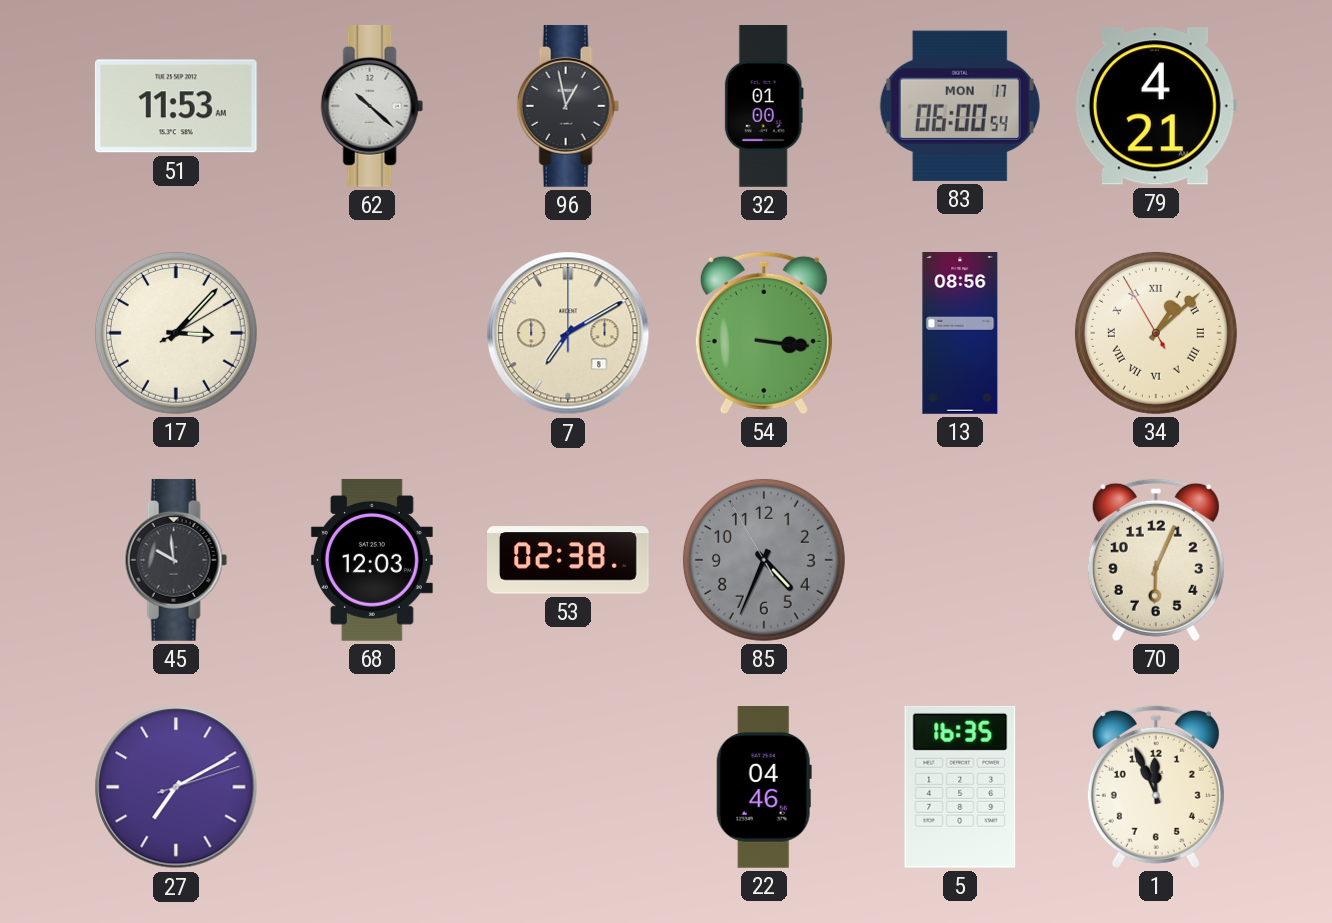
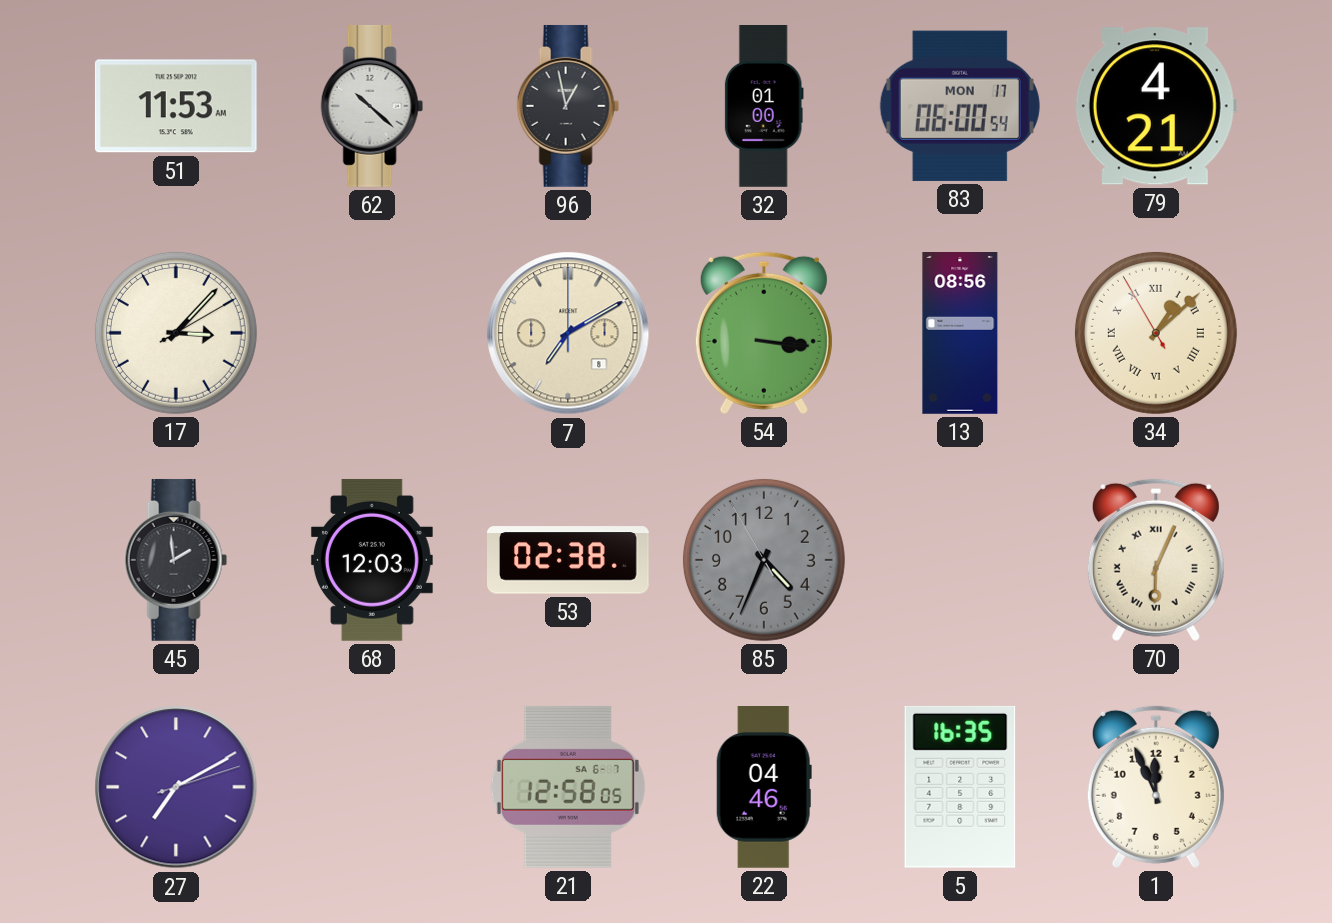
45: 9:59 -> 1:59 (176, 560)
70 numerals: Arabic -> Roman (1156, 560)
21: none -> 12:58 (568, 787)
